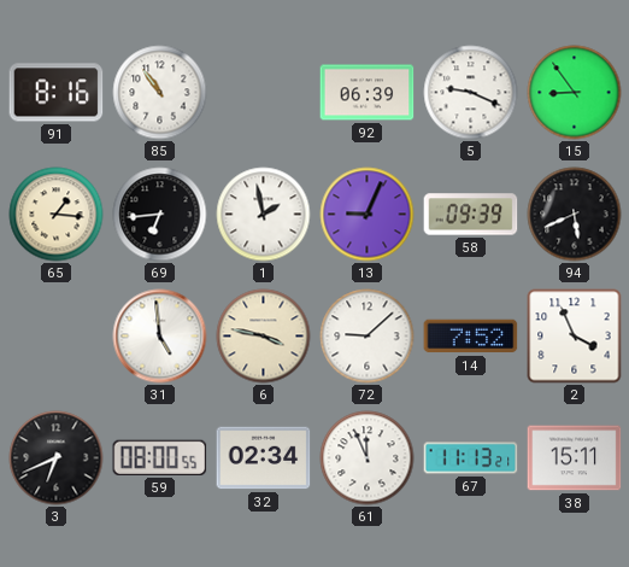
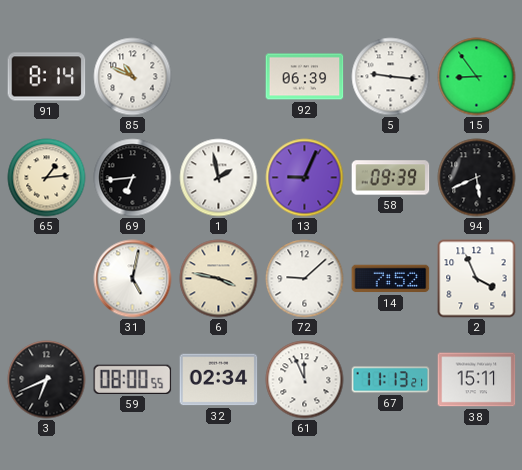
91: 8:16 -> 8:14 (47, 77)
85: 10:54 -> 10:49 (133, 77)
5: 9:19 -> 9:16 (391, 77)
65: 1:16 -> 1:14 (47, 178)
31: 4:59 -> 5:02 (133, 279)
